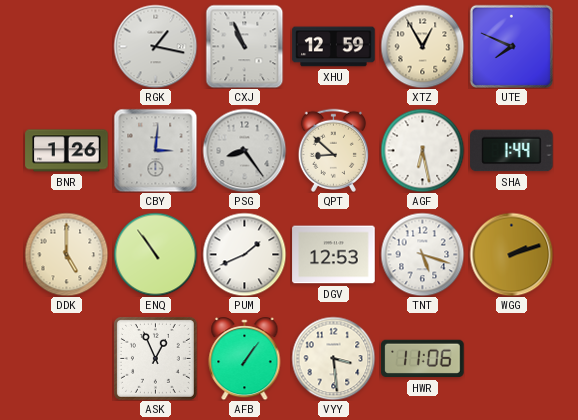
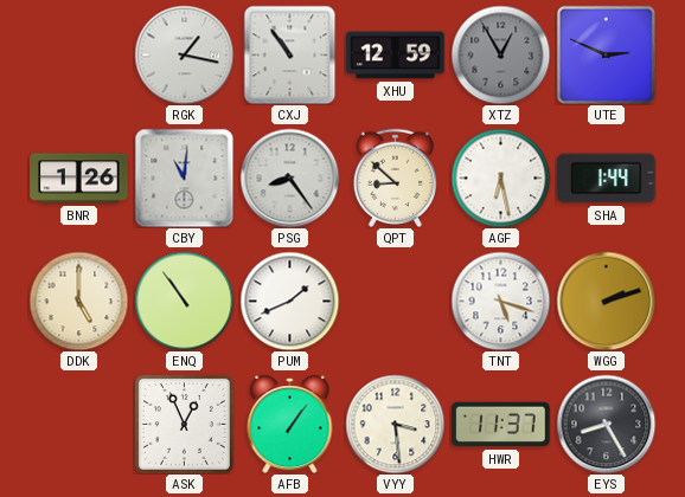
CXJ: 10:56 -> 10:54 (290, 54)
XTZ dial: cream -> grey (500, 54)
UTE: 7:49 -> 2:49 (606, 54)
CBY: 3:01 -> 11:01 (184, 177)
DGV: 12:53 -> none (334, 255)
HWR: 11:06 -> 11:37 (501, 425)
EYS: none -> 8:25 (606, 424)
